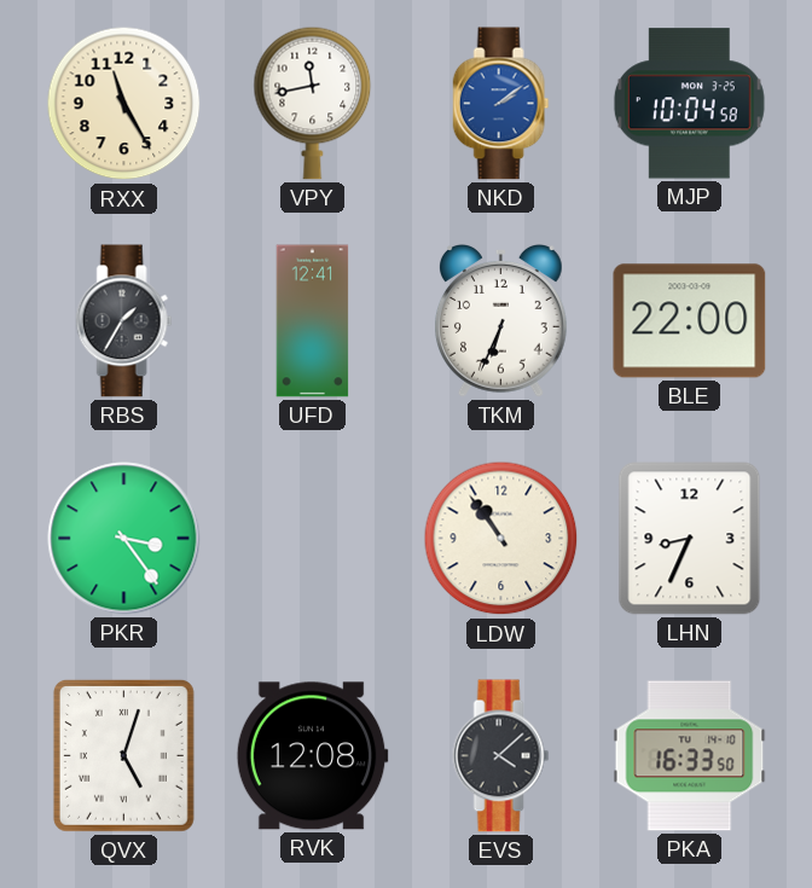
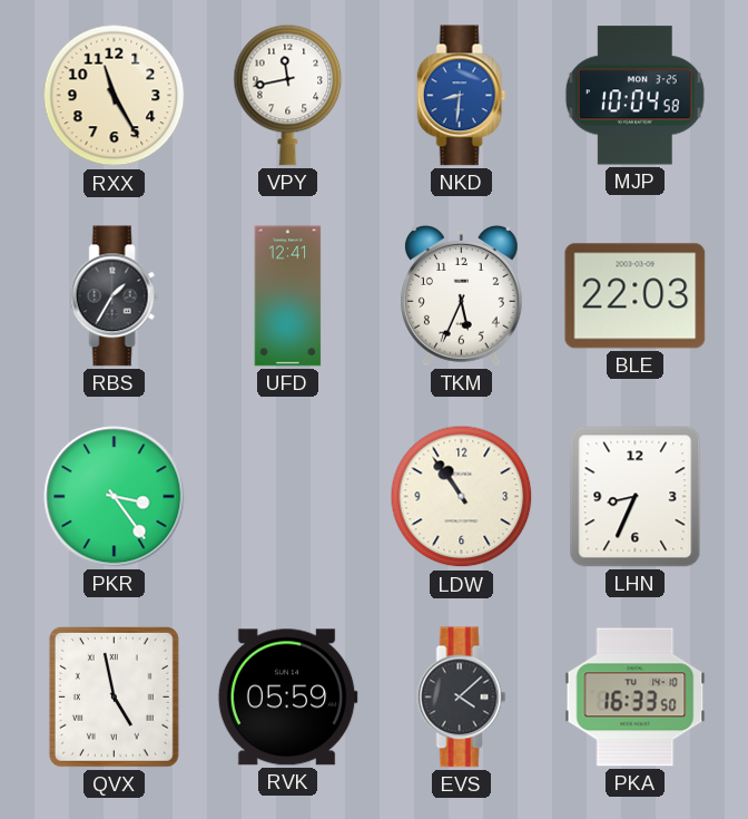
NKD: 2:09 -> 8:31 (462, 96)
TKM: 6:34 -> 5:34 (461, 296)
BLE: 22:00 -> 22:03 (636, 296)
QVX: 5:03 -> 4:58 (114, 696)
RVK: 12:08 -> 05:59 (287, 698)
